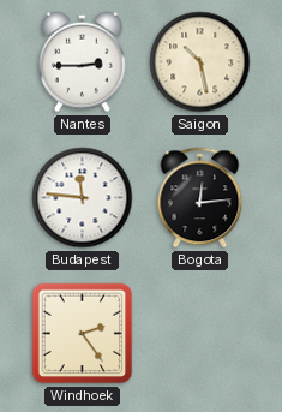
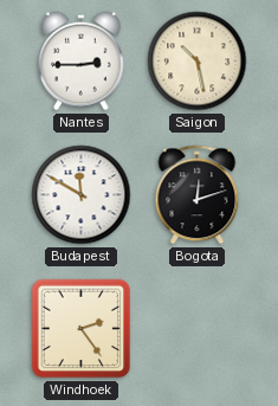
Budapest: 11:46 -> 11:50 (82, 195)
Bogota: 12:14 -> 12:12 (198, 195)
